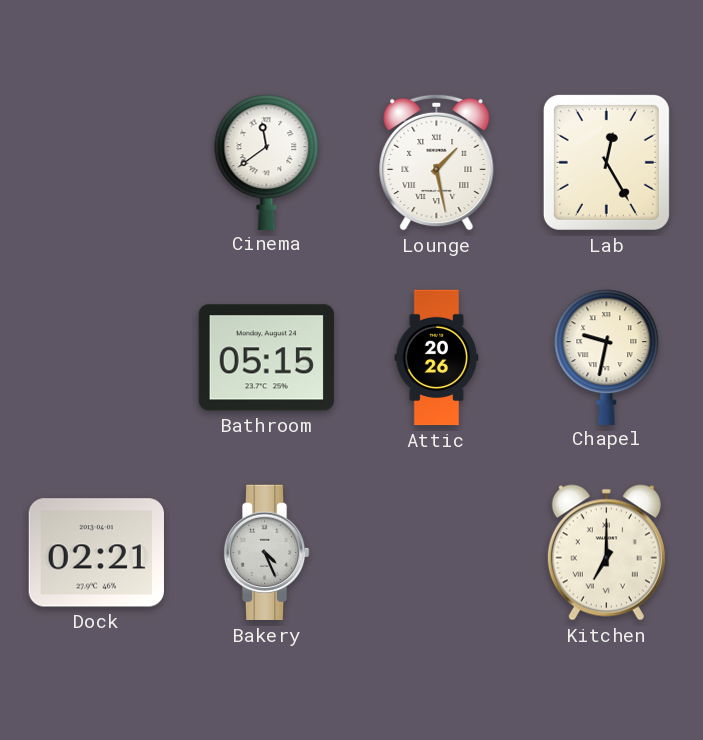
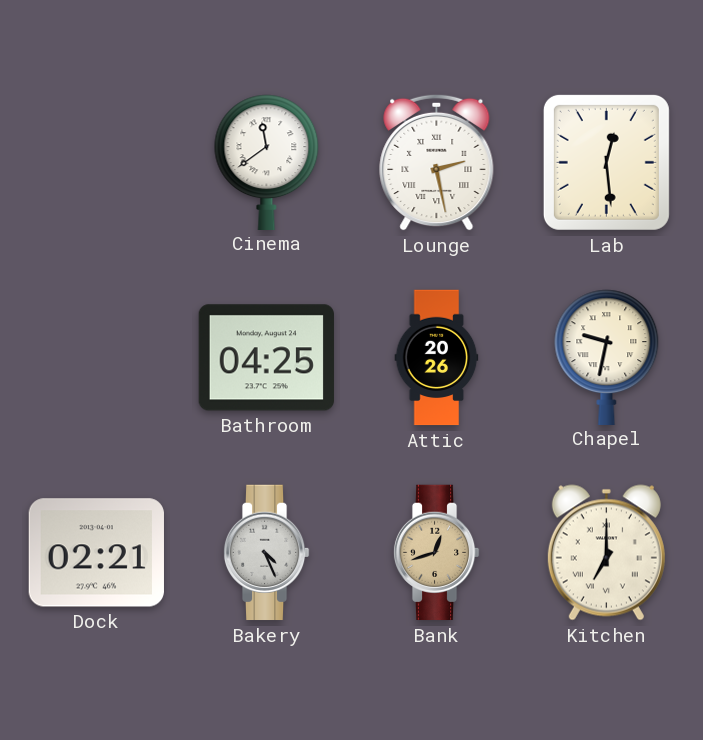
Lounge: 1:28 -> 2:28 (437, 162)
Lab: 12:25 -> 12:29 (606, 162)
Bathroom: 05:15 -> 04:25 (266, 358)
Bank: none -> 12:42 (436, 553)
